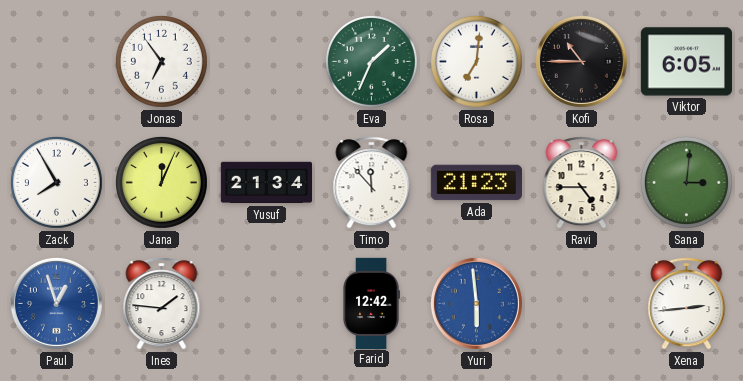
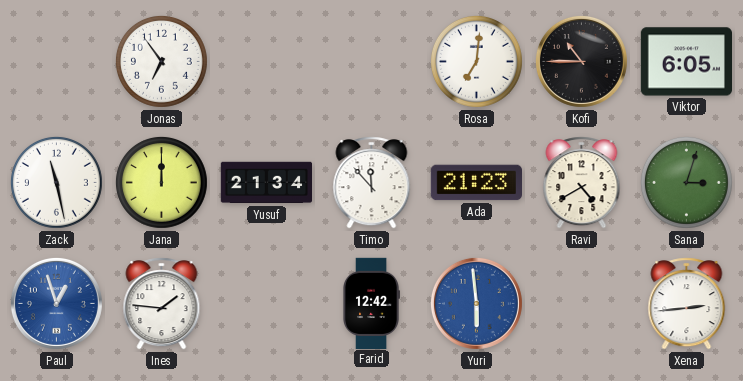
Eva: 1:34 -> none (371, 61)
Zack: 7:55 -> 11:28 (56, 182)
Jana: 12:04 -> 12:00 (161, 182)
Ravi: 4:45 -> 4:40 (582, 183)
Sana: 3:01 -> 3:03 (686, 182)
